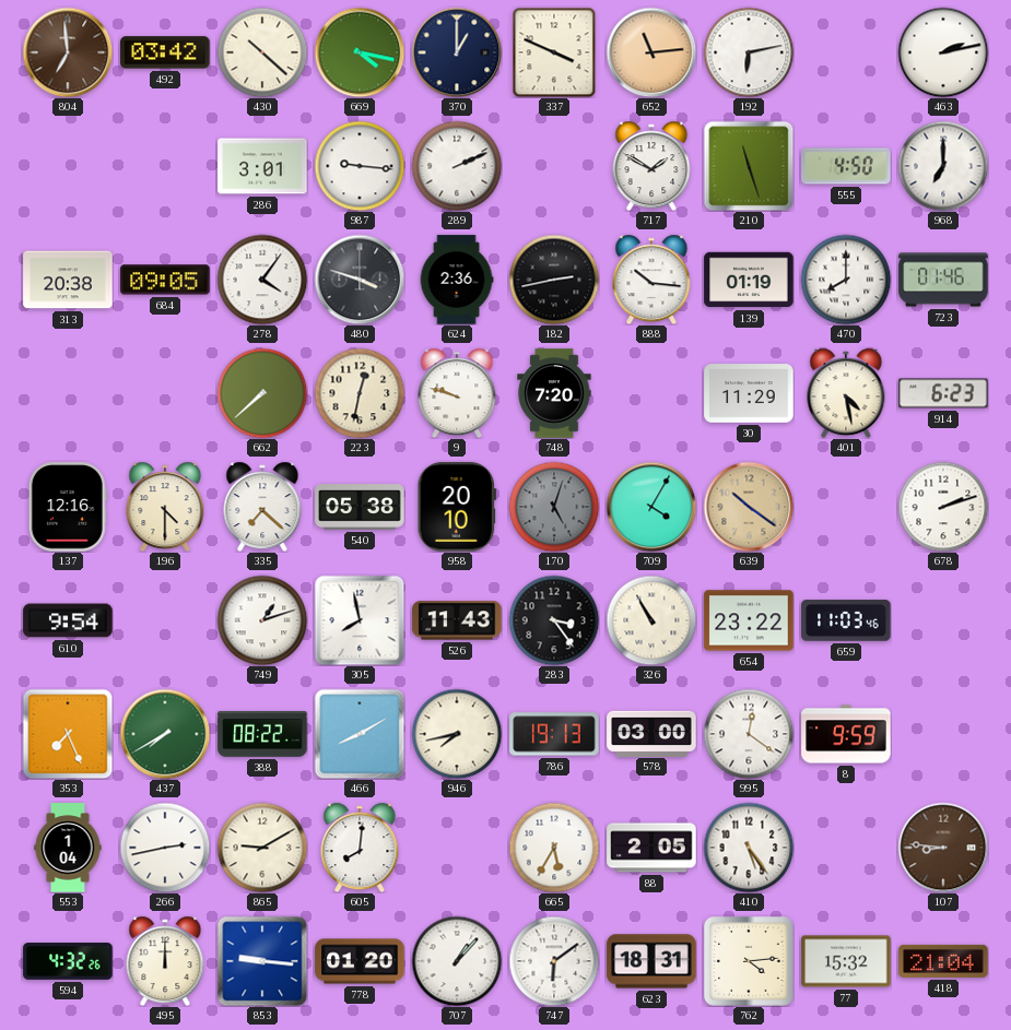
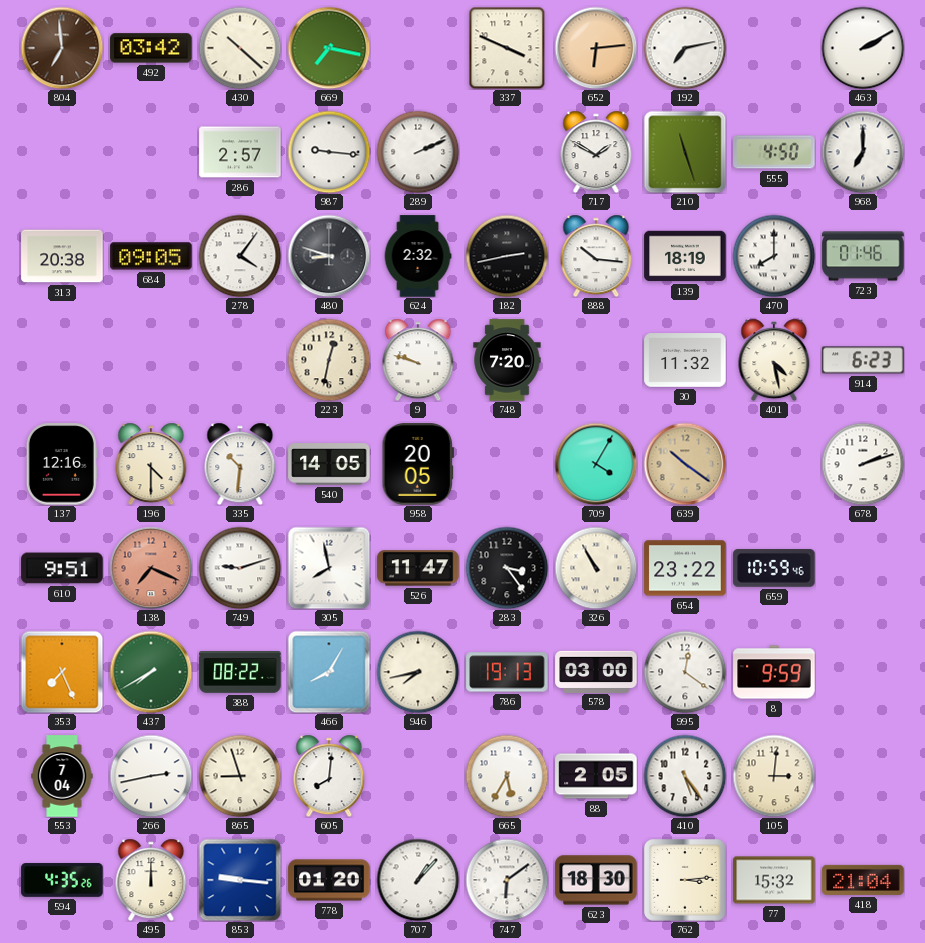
669: 4:17 -> 7:17 (329, 48)
370: 1:00 -> none (457, 52)
652: 11:14 -> 6:14 (596, 48)
192: 6:13 -> 7:13 (685, 48)
463: 2:13 -> 2:10 (863, 48)
286: 3:01 -> 2:57 (240, 152)
480: 3:48 -> 8:48 (329, 256)
624: 2:36 -> 2:32 (418, 256)
139: 01:19 -> 18:19 (685, 256)
662: 7:38 -> none (262, 393)
30: 11:29 -> 11:32 (685, 360)
335: 7:22 -> 10:31 (240, 464)
540: 05:38 -> 14:05 (329, 464)
958: 20:10 -> 20:05 (418, 464)
170: 5:03 -> none (554, 507)
610: 9:54 -> 9:51 (62, 568)
138: none -> 7:19 (151, 568)
749: 1:12 -> 9:12 (240, 568)
526: 11:43 -> 11:47 (418, 568)
659: 11:03 -> 10:59 (774, 568)
466: 8:10 -> 8:05 (329, 672)
553: 1:04 -> 7:04 (62, 776)
865: 9:10 -> 8:57 (240, 776)
105: none -> 3:01 (774, 776)
107: 8:46 -> none (943, 848)
594: 4:32 -> 4:35 (62, 880)
623: 18:31 -> 18:30 (596, 880)
762: 4:14 -> 3:14 (686, 881)
